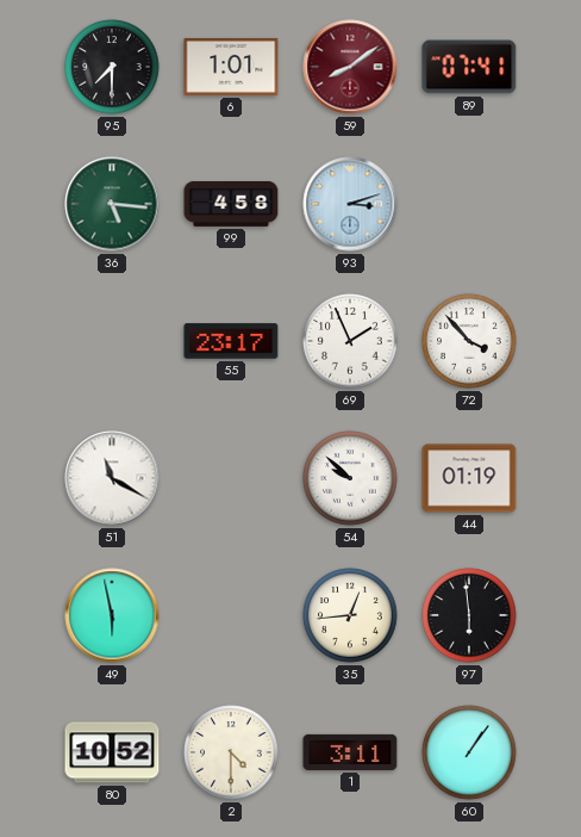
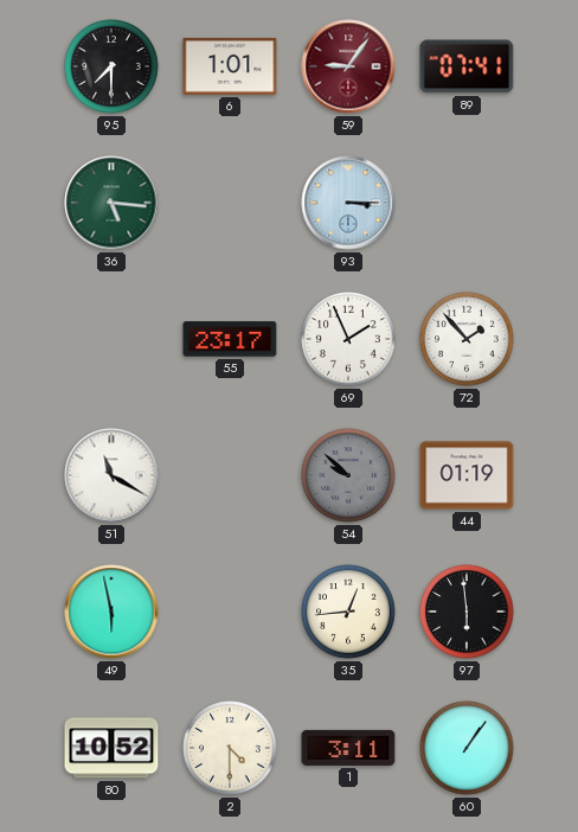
59: 8:09 -> 9:06 (348, 66)
99: 4:58 -> none (231, 204)
93: 3:12 -> 3:15 (348, 203)
72: 3:53 -> 1:53 (467, 339)
54 dial: white -> grey (348, 475)
